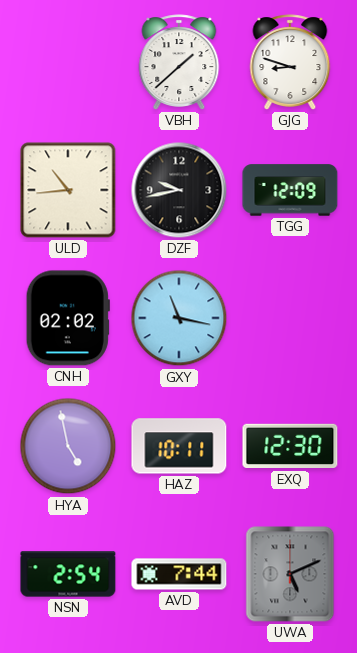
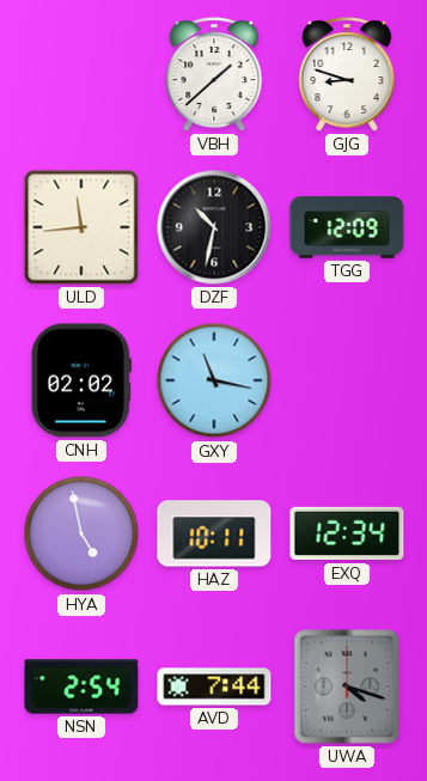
ULD: 10:44 -> 11:44 (81, 227)
DZF: 9:43 -> 10:32 (214, 227)
EXQ: 12:30 -> 12:34 (347, 533)
UWA: 5:11 -> 4:18 (347, 687)
